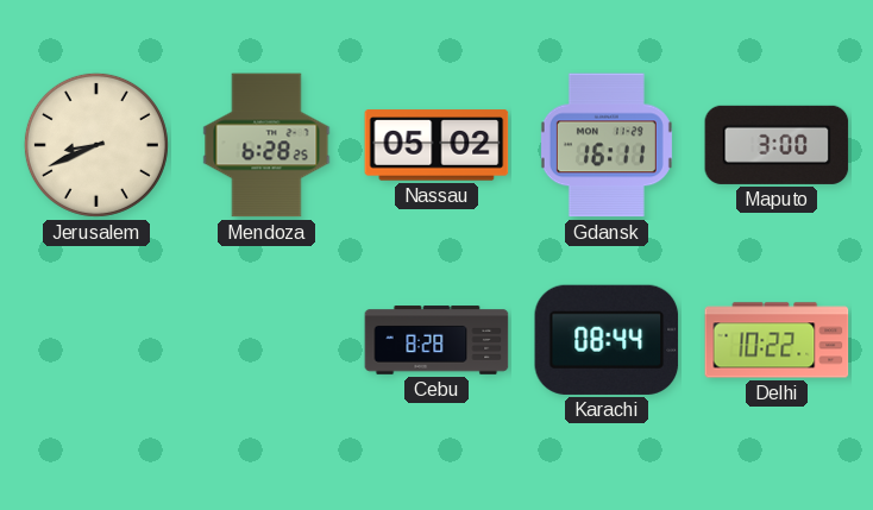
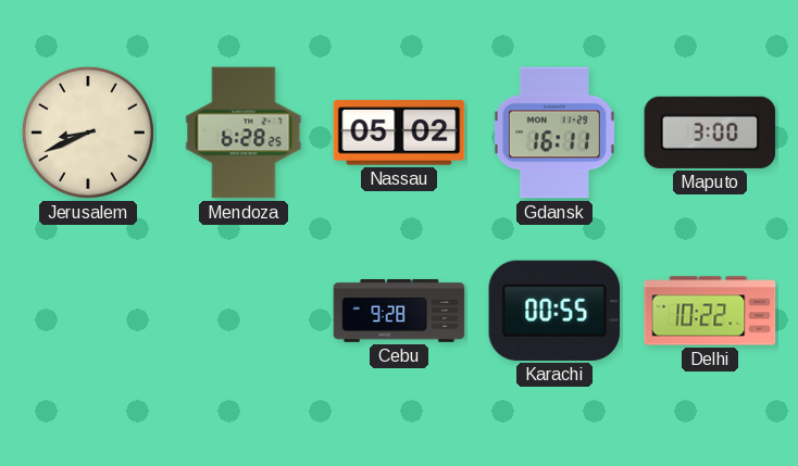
Cebu: 8:28 -> 9:28 (399, 311)
Karachi: 08:44 -> 00:55 (554, 311)
